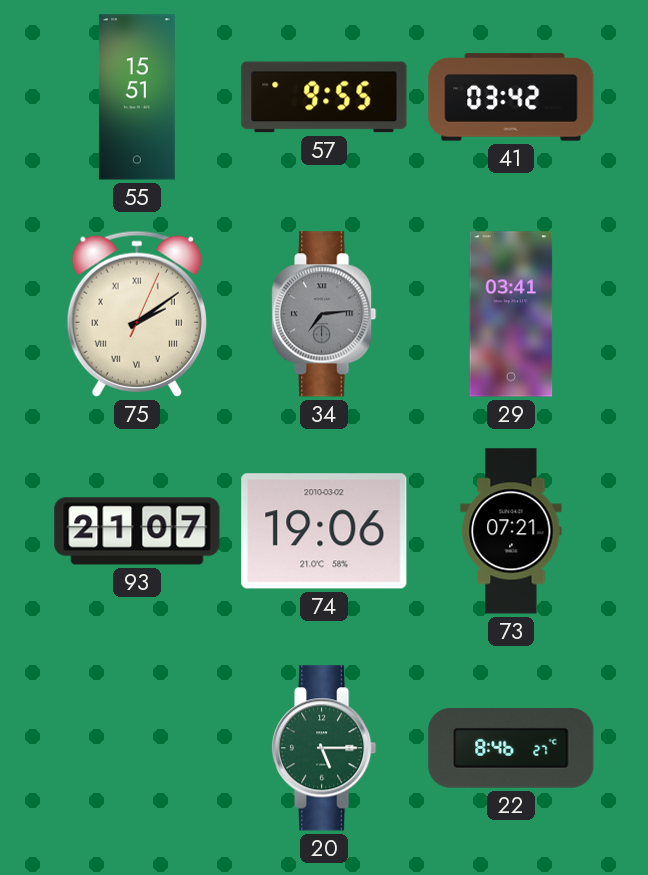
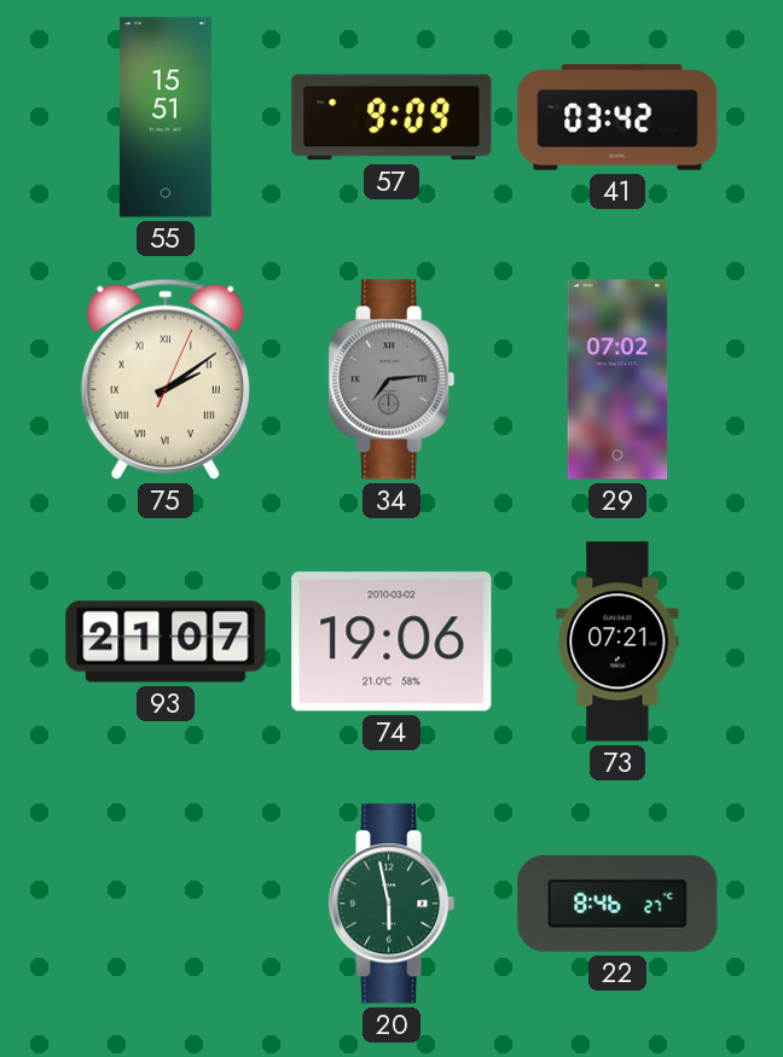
57: 9:55 -> 9:09 (391, 117)
29: 03:41 -> 07:02 (617, 379)
20: 5:15 -> 5:58 (393, 904)
